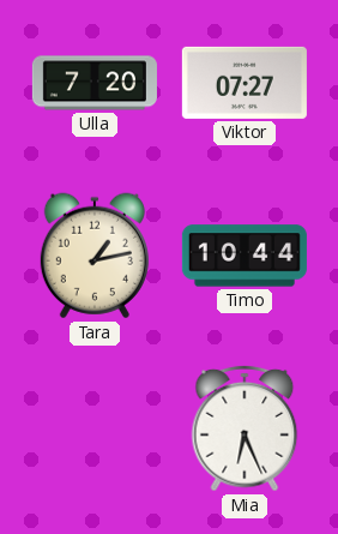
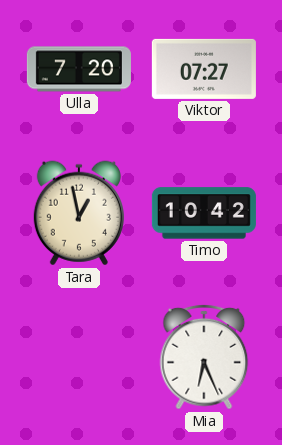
Tara: 1:13 -> 12:58 (79, 213)
Timo: 10:44 -> 10:42 (204, 213)
